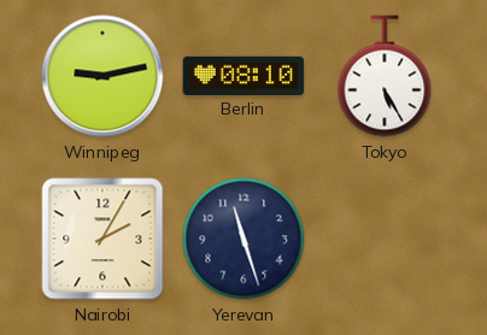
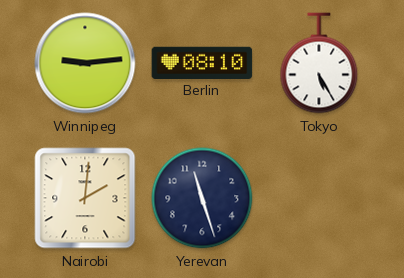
Winnipeg: 9:13 -> 9:14 (85, 63)
Nairobi: 2:05 -> 2:01 (85, 198)
